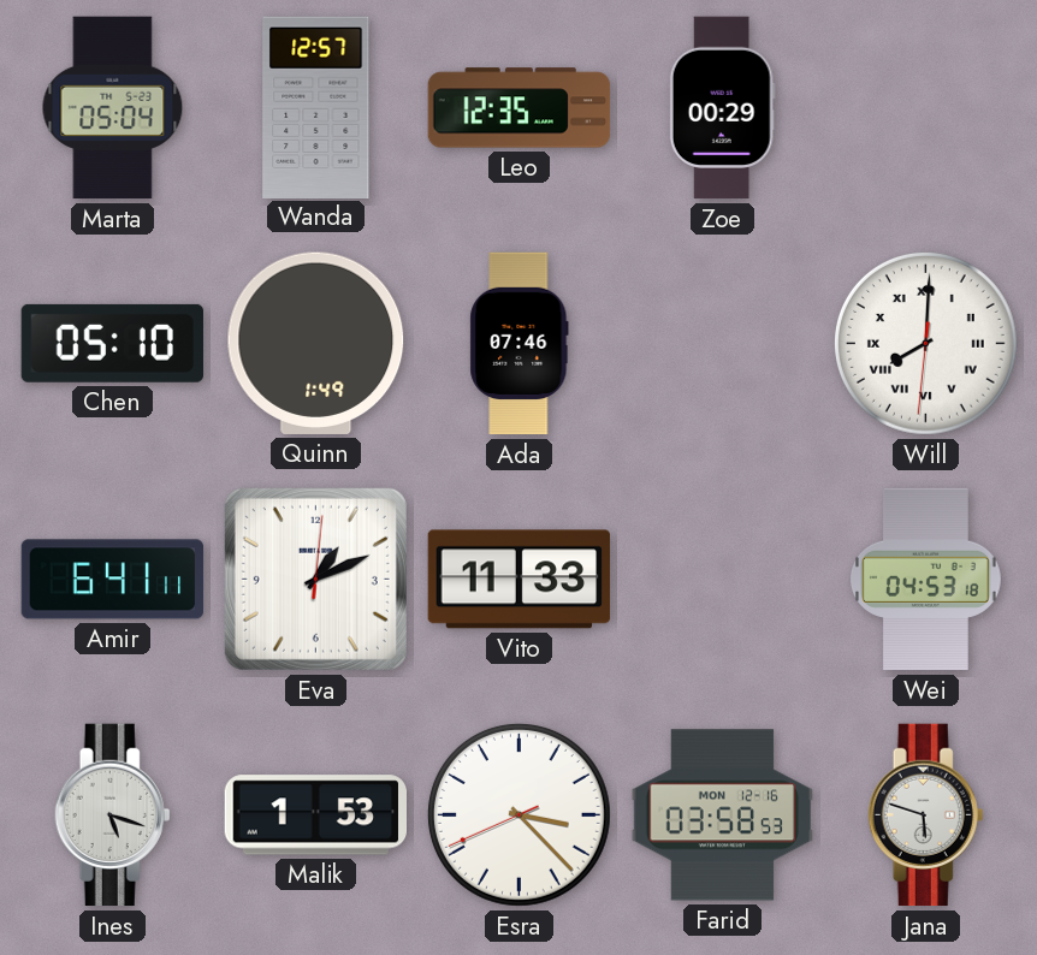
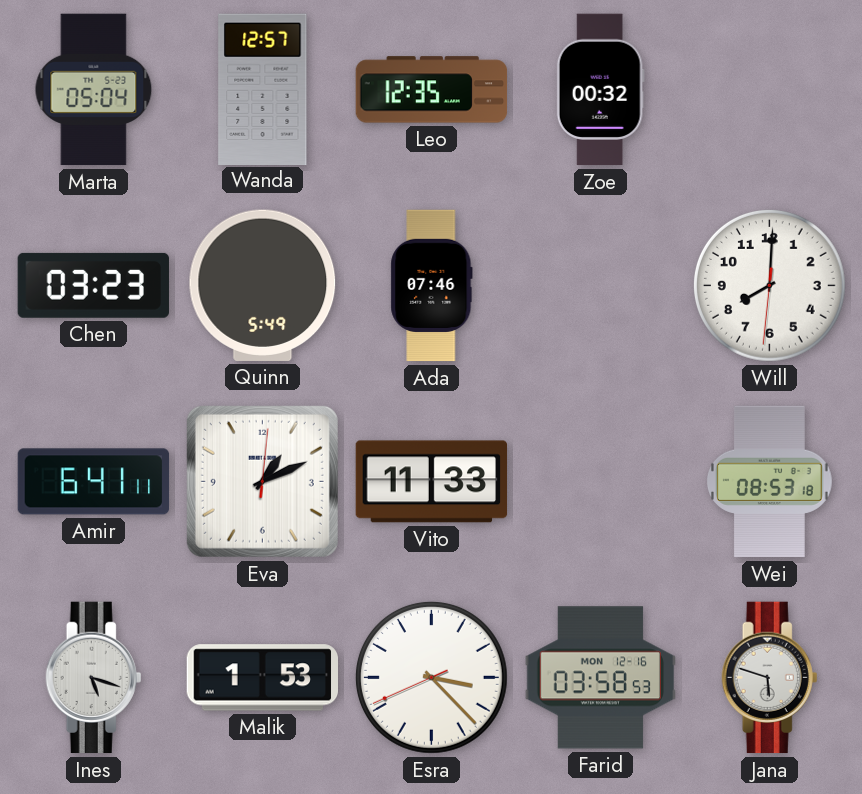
Zoe: 00:29 -> 00:32 (600, 90)
Chen: 05:10 -> 03:23 (93, 285)
Quinn: 1:49 -> 5:49 (263, 285)
Will numerals: Roman -> Arabic (769, 285)
Wei: 04:53 -> 08:53 (770, 482)
